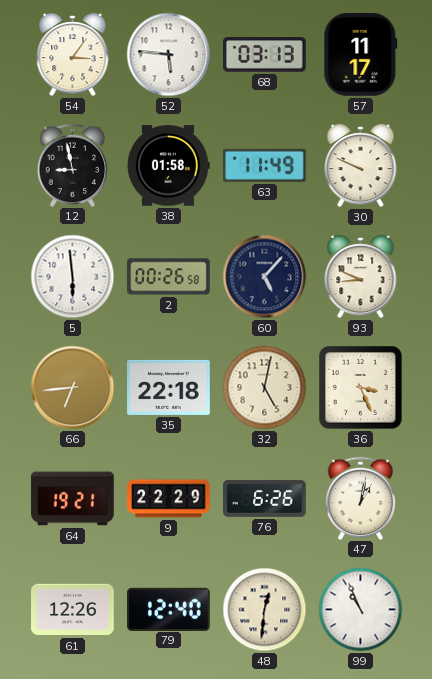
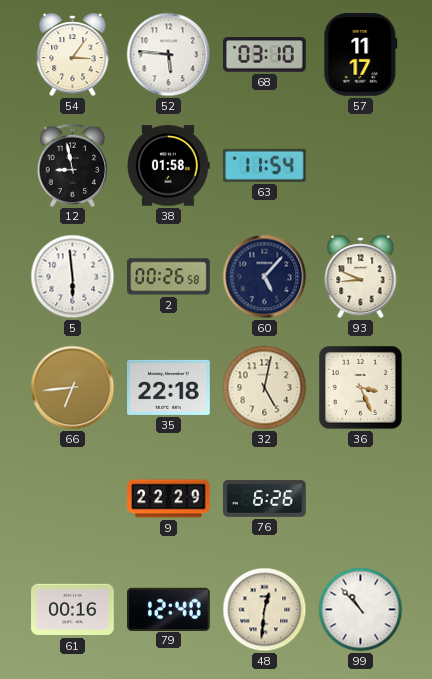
68: 03:13 -> 03:10 (265, 55)
63: 11:49 -> 11:54 (265, 165)
30: 9:49 -> none (361, 166)
64: 19:21 -> none (73, 499)
47: 1:02 -> none (361, 498)
61: 12:26 -> 00:16 (73, 610)
99: 10:56 -> 10:53 (361, 610)
